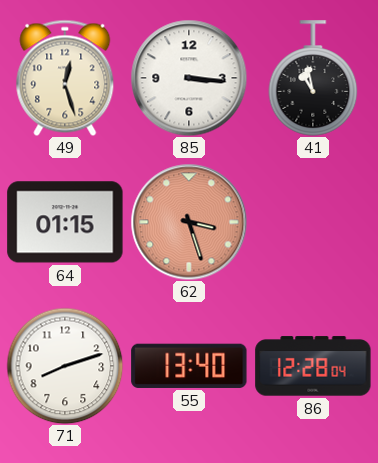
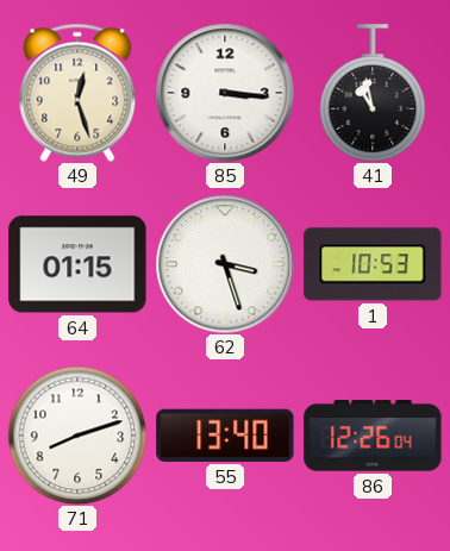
62 dial: salmon -> white (225, 264)
1: none -> 10:53 (373, 264)
86: 12:28 -> 12:26 (373, 436)
